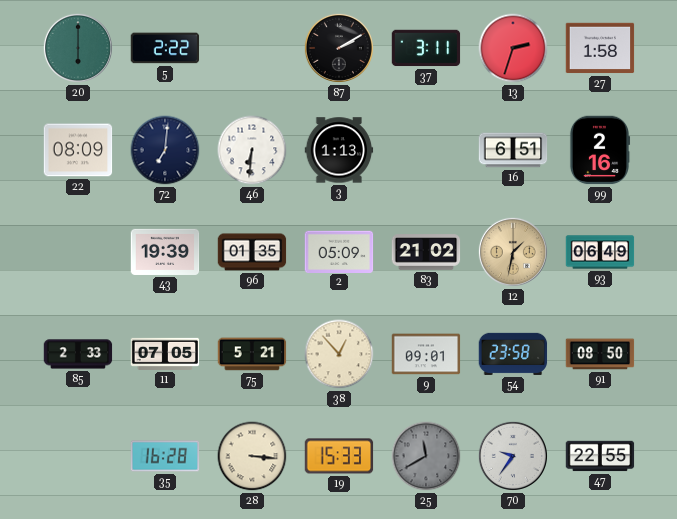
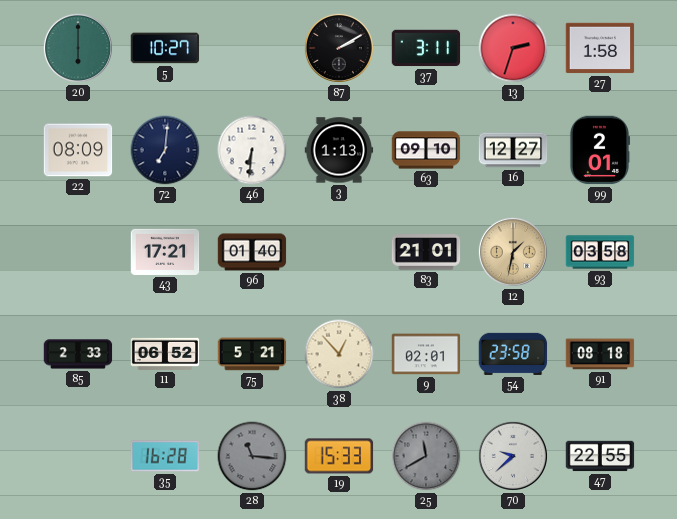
5: 2:22 -> 10:27 (165, 48)
63: none -> 09:10 (426, 150)
16: 6:51 -> 12:27 (513, 150)
99: 2:16 -> 2:01 (600, 150)
43: 19:39 -> 17:21 (165, 252)
96: 01:35 -> 01:40 (252, 252)
2: 05:09 -> none (339, 251)
83: 21:02 -> 21:01 (426, 252)
93: 06:49 -> 03:58 (600, 252)
11: 07:05 -> 06:52 (165, 354)
9: 09:01 -> 02:01 (426, 354)
91: 08:50 -> 08:18 (600, 354)
28: 3:16 -> 11:16 (252, 456)
28 dial: cream -> grey (252, 456)
70: 9:36 -> 9:38 (513, 456)
